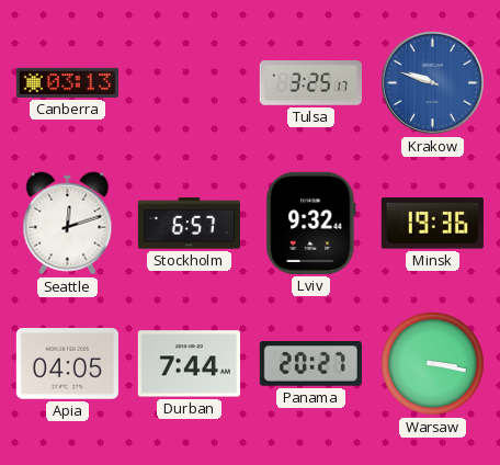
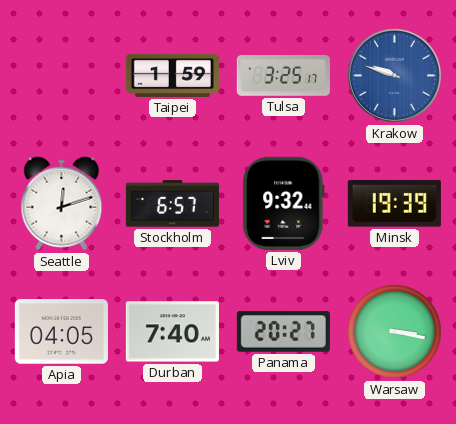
Canberra: 03:13 -> none (67, 82)
Taipei: none -> 1:59 (172, 75)
Minsk: 19:36 -> 19:39 (394, 204)
Durban: 7:44 -> 7:40 (172, 332)
